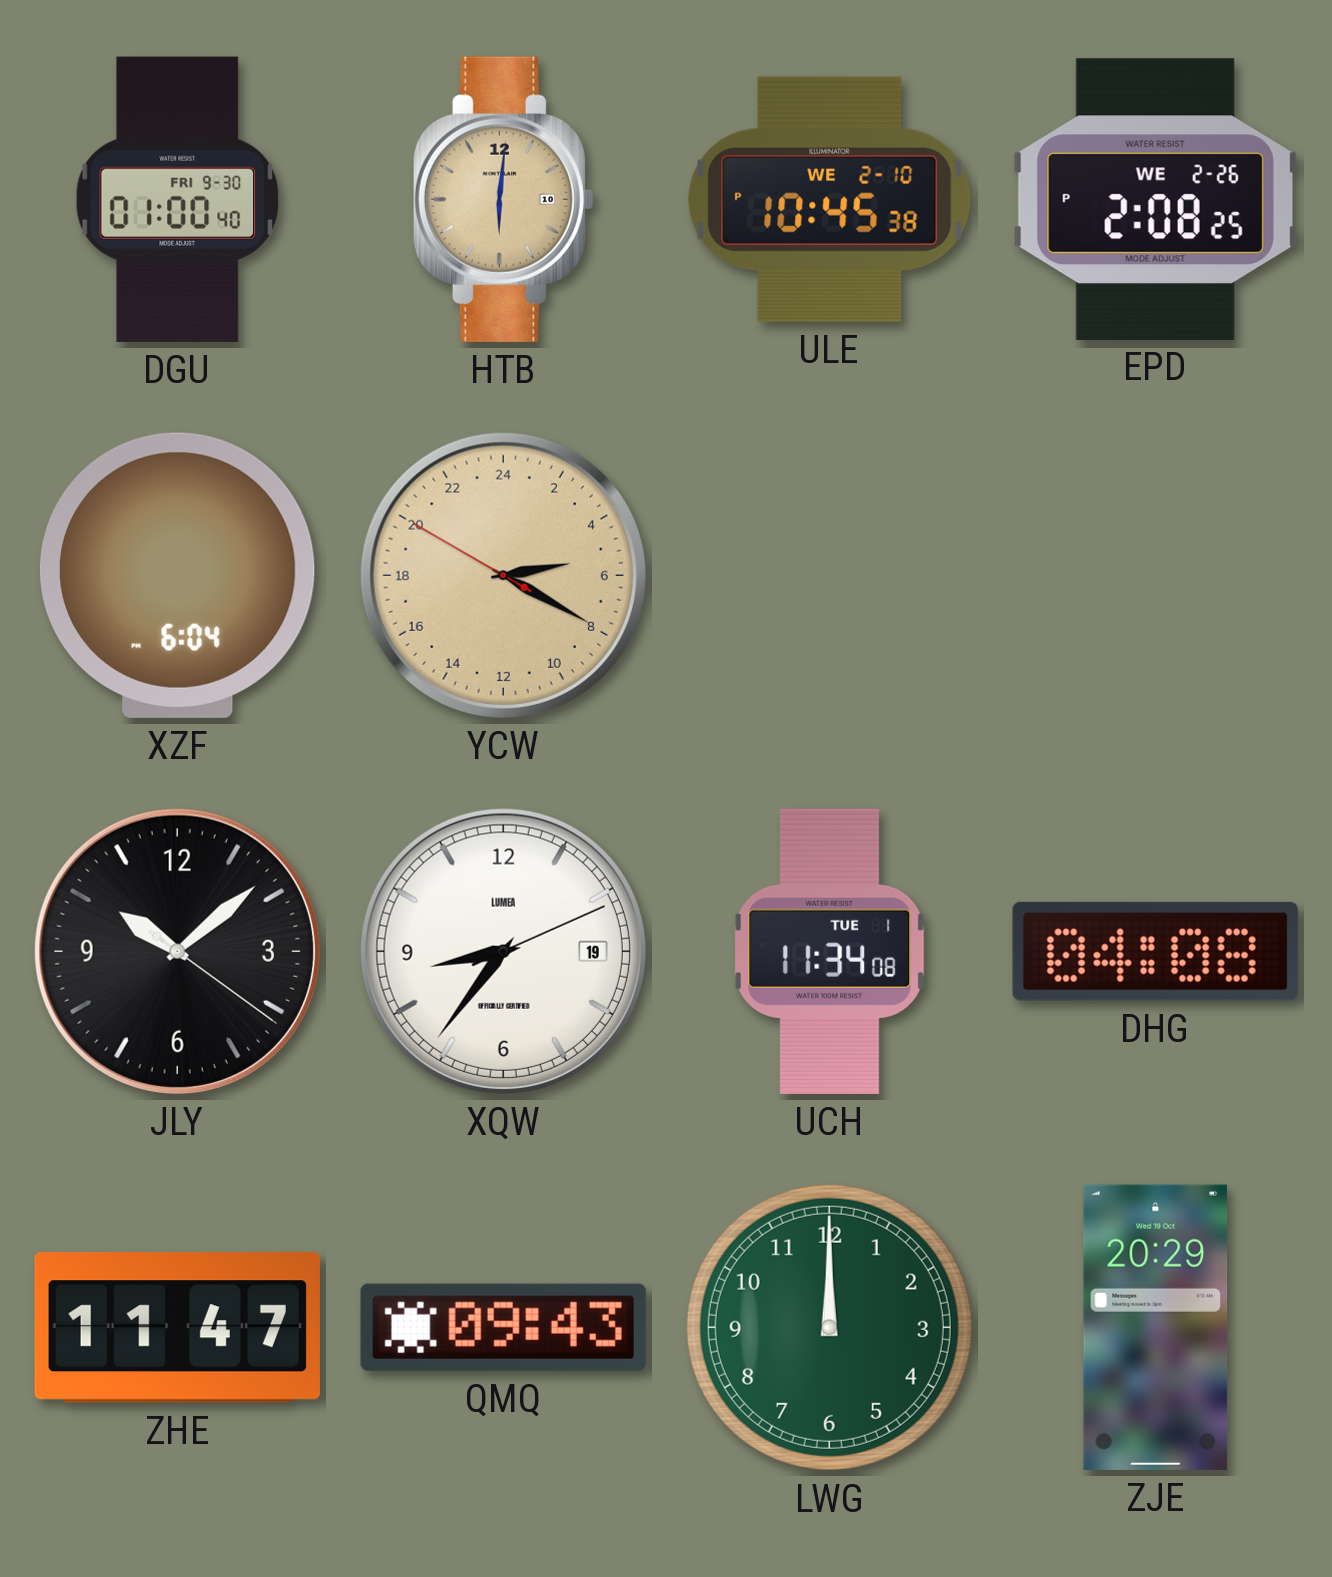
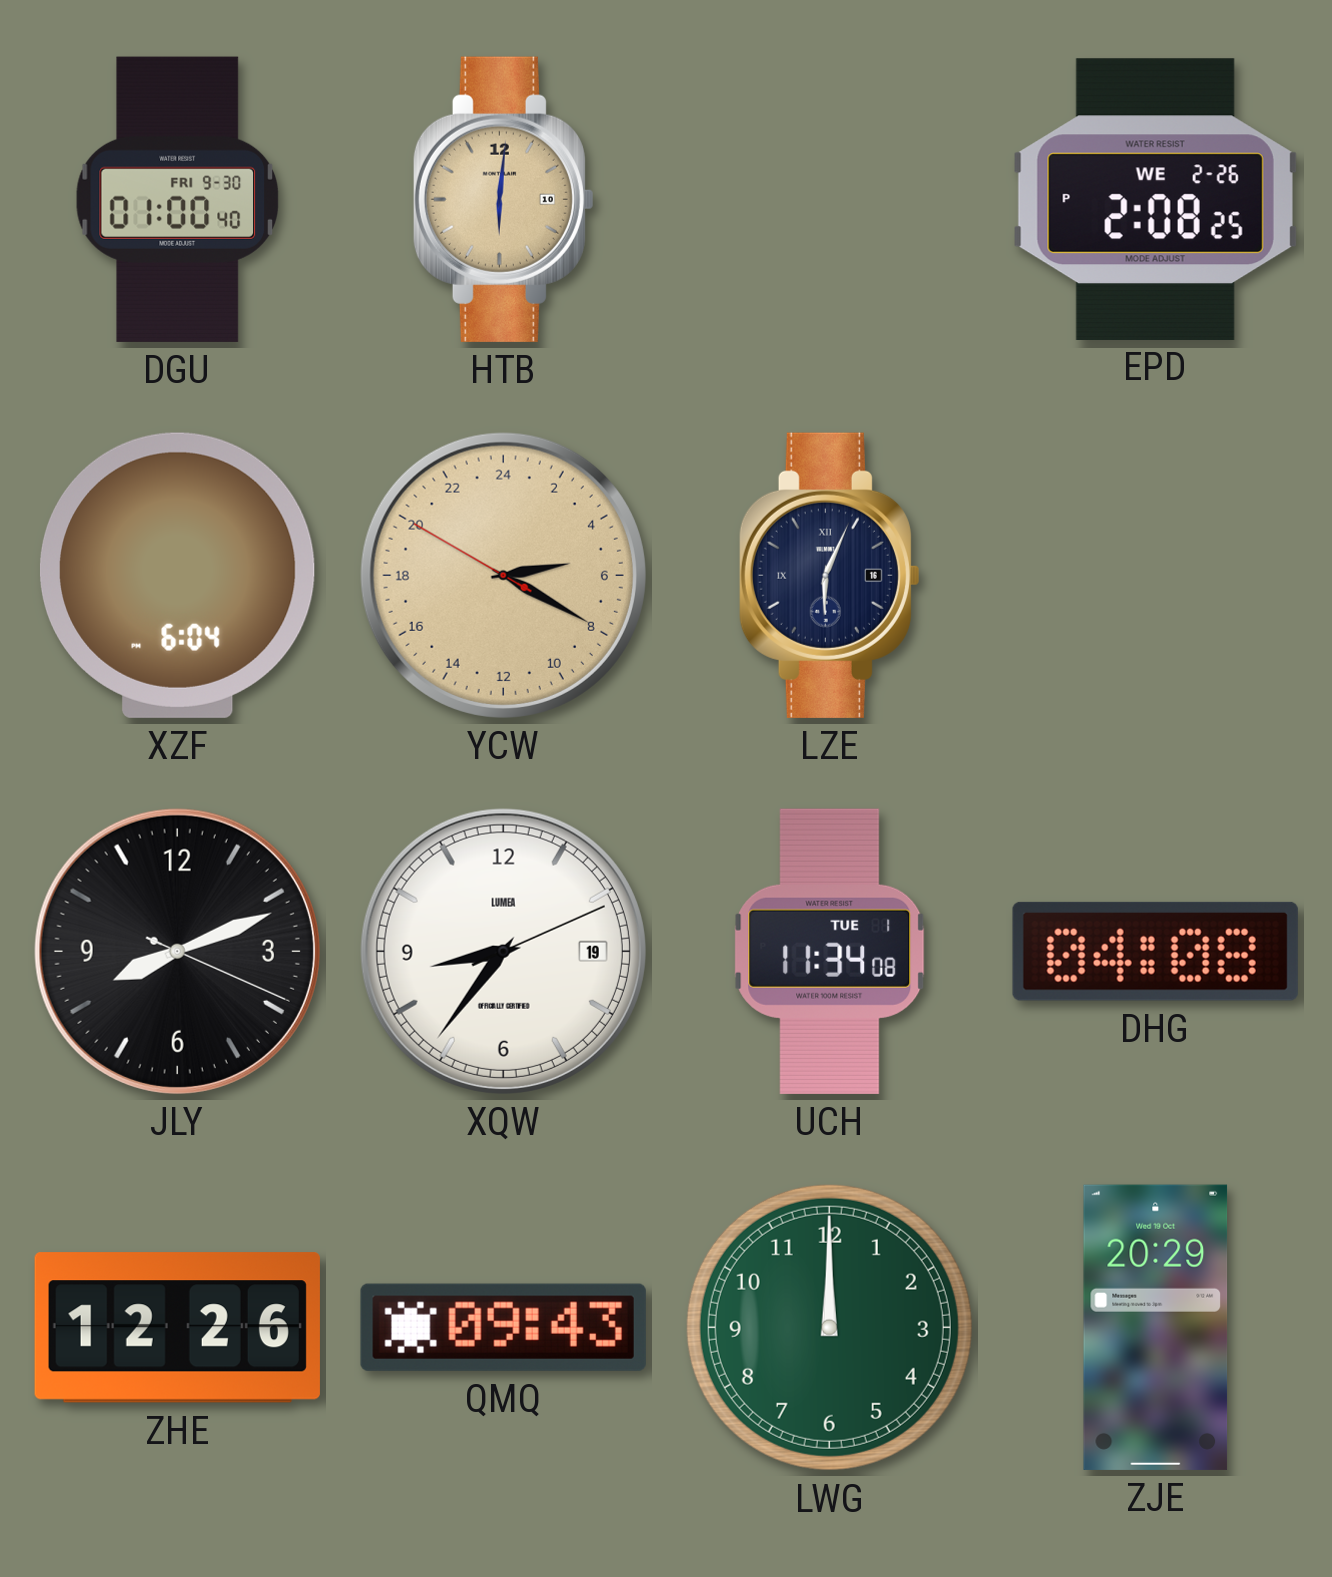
ULE: 10:45 -> none (830, 199)
LZE: none -> 6:04 (829, 575)
JLY: 10:08 -> 8:11 (177, 951)
ZHE: 11:47 -> 12:26 (177, 1328)
